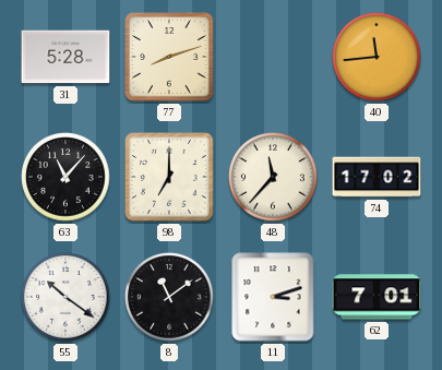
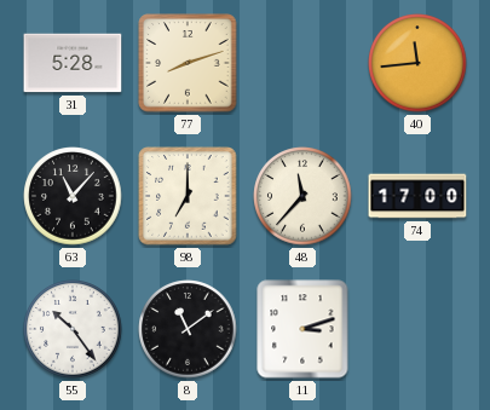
74: 17:02 -> 17:00 (417, 196)
55: 10:21 -> 10:24 (73, 329)
62: 7:01 -> none (377, 297)
